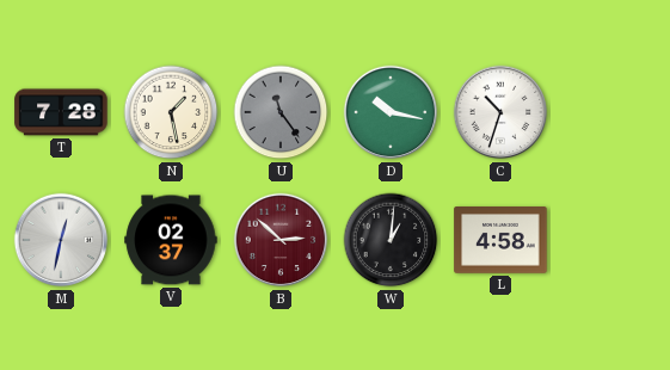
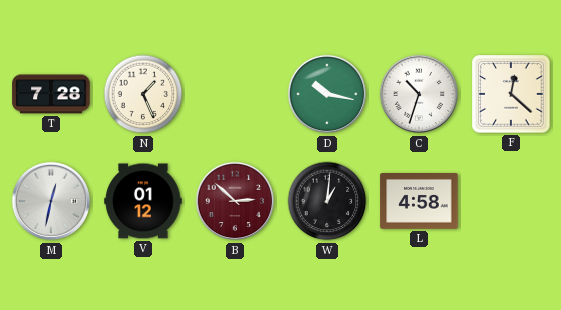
N: 1:28 -> 1:26 (143, 94)
U: 11:24 -> none (281, 112)
F: none -> 12:22 (511, 94)
V: 02:37 -> 01:12 (143, 201)
